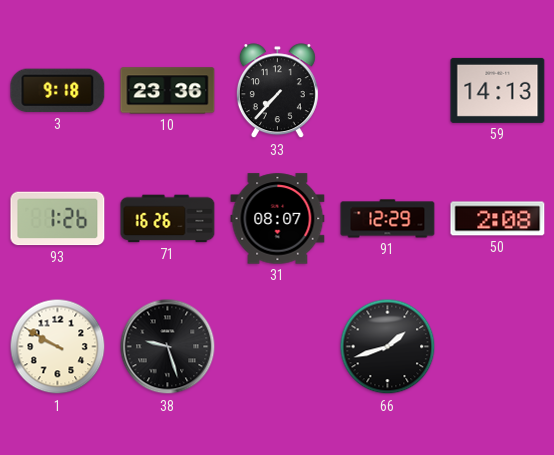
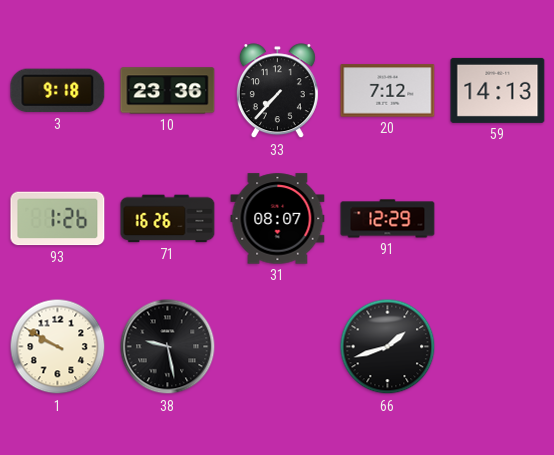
20: none -> 7:12 (388, 91)
50: 2:08 -> none (498, 219)
38: 9:27 -> 9:28 (168, 347)
